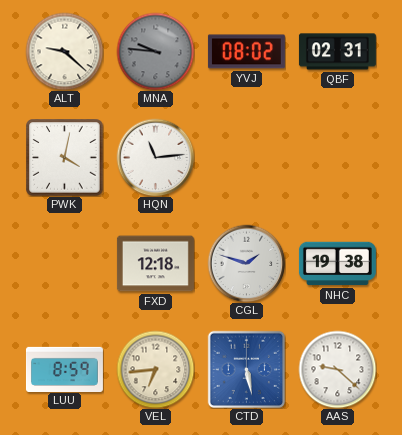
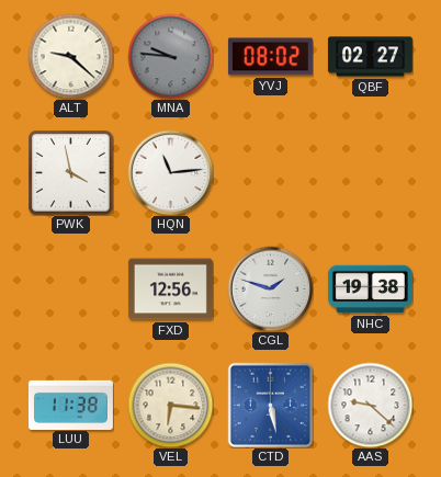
QBF: 02:31 -> 02:27 (370, 57)
PWK: 4:02 -> 3:58 (70, 172)
FXD: 12:18 -> 12:56 (170, 289)
LUU: 8:59 -> 11:38 (70, 405)
VEL: 6:44 -> 6:16 (170, 405)
